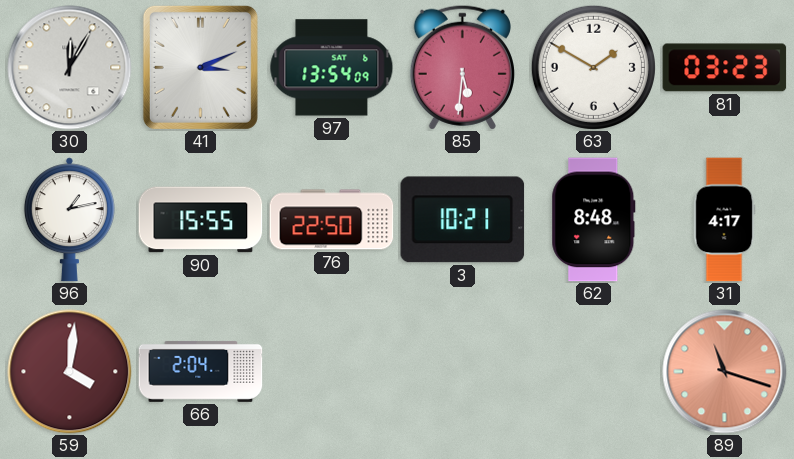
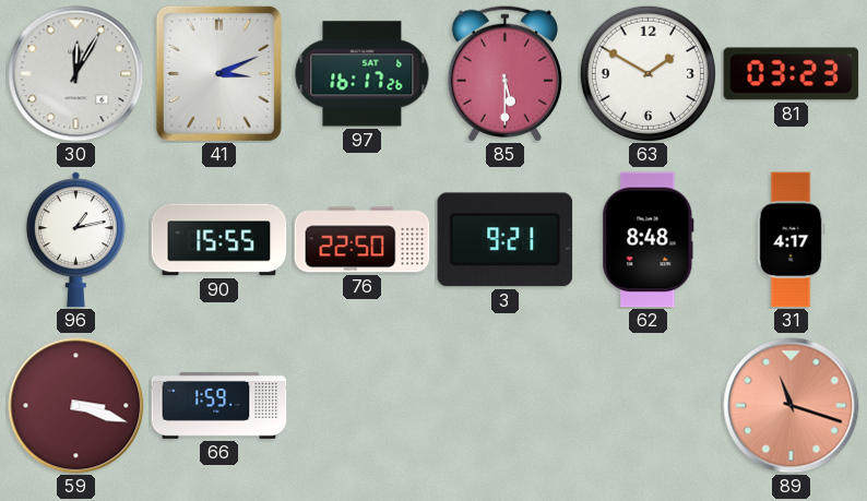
97: 13:54 -> 16:17 (363, 74)
85: 5:31 -> 5:30 (504, 73)
3: 10:21 -> 9:21 (506, 240)
59: 4:01 -> 3:18 (76, 406)
66: 2:04 -> 1:59 (219, 405)
